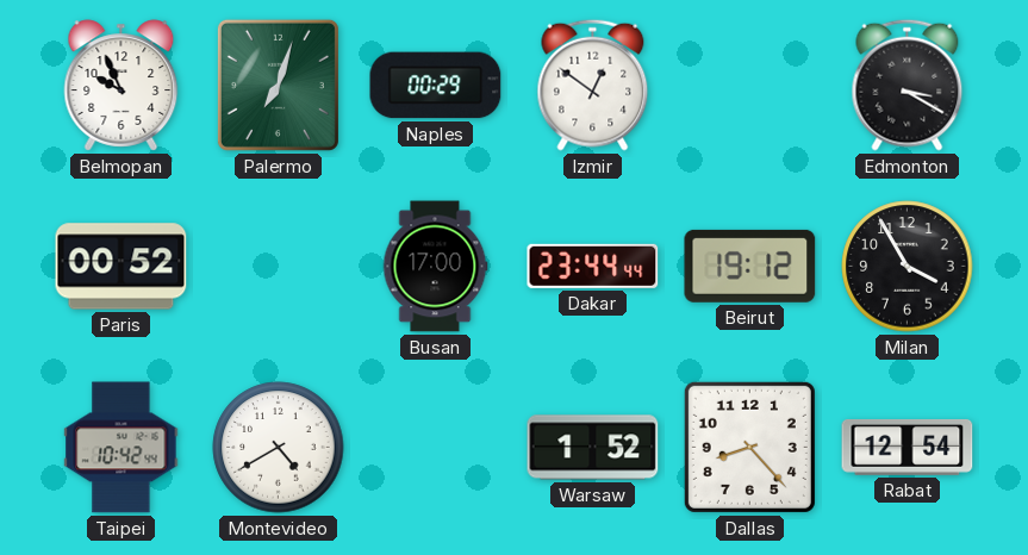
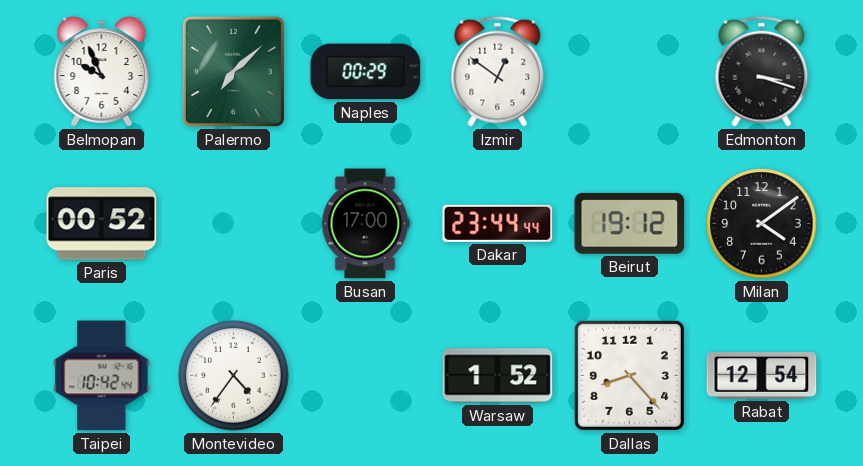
Palermo: 7:03 -> 7:08 (233, 71)
Edmonton: 3:20 -> 3:18 (762, 71)
Milan: 3:55 -> 4:09 (762, 224)
Montevideo: 4:40 -> 4:36 (234, 376)
